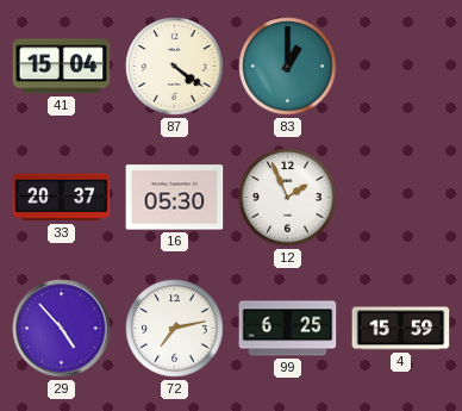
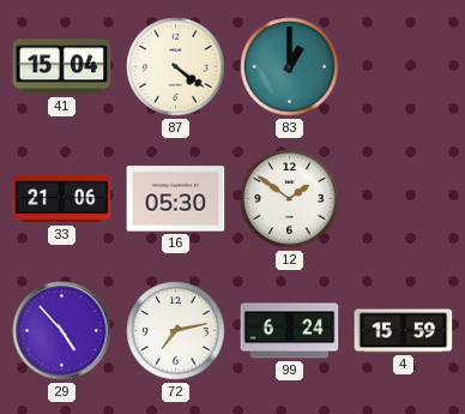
33: 20:37 -> 21:06 (62, 199)
12: 1:56 -> 1:51 (290, 199)
99: 6:25 -> 6:24 (290, 331)
